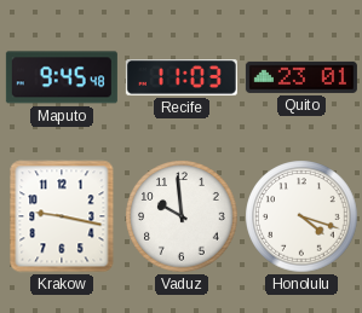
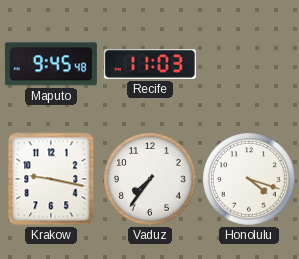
Quito: 23:01 -> none (301, 77)
Vaduz: 9:59 -> 7:36 (150, 179)
